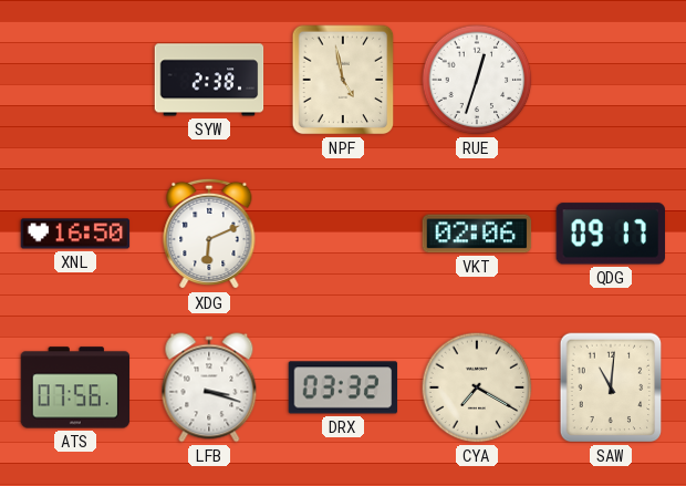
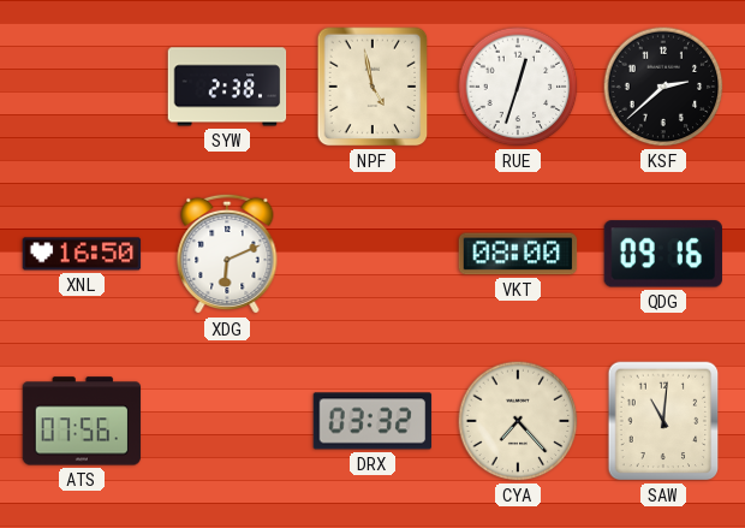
KSF: none -> 2:38 (663, 87)
VKT: 02:06 -> 08:00 (518, 254)
QDG: 09:17 -> 09:16 (662, 254)
LFB: 3:18 -> none (209, 387)
CYA: 7:20 -> 7:23 (518, 421)
